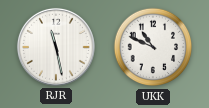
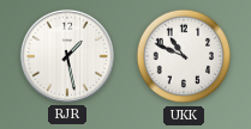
RJR: 11:28 -> 1:28 (67, 56)
